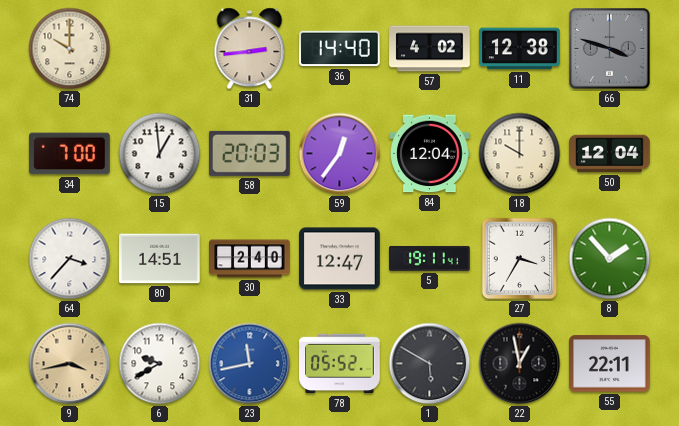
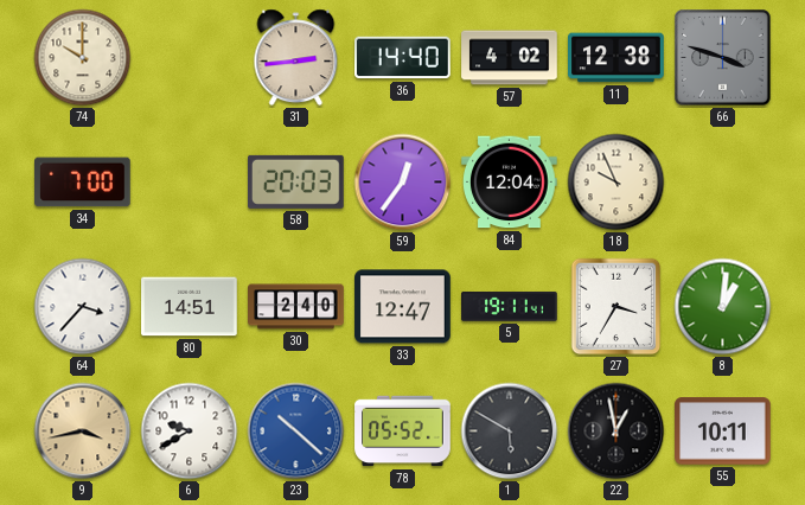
15: 12:59 -> none (160, 154)
18: 10:00 -> 9:56 (616, 183)
50: 12:04 -> none (610, 154)
8: 1:53 -> 1:01 (723, 307)
23: 11:43 -> 10:22 (296, 432)
55: 22:11 -> 10:11 (723, 432)
